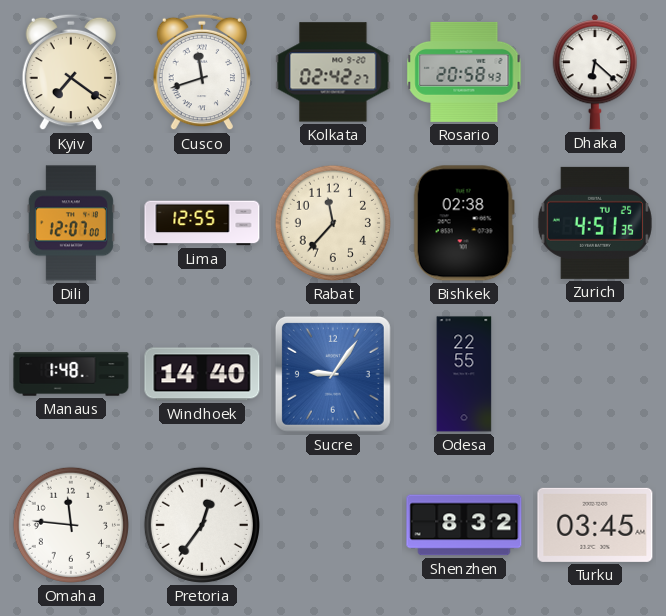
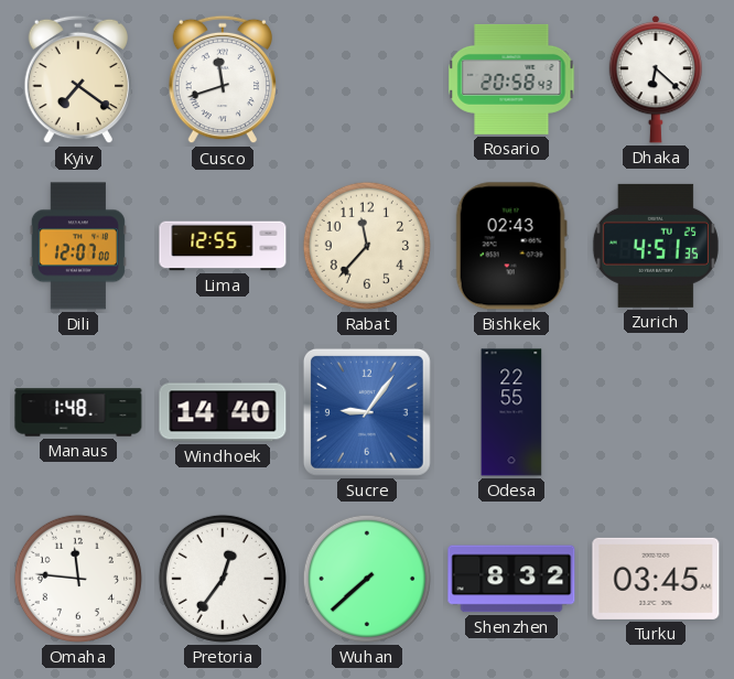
Kolkata: 02:42 -> none (333, 72)
Bishkek: 02:38 -> 02:43 (511, 246)
Wuhan: none -> 7:38 (367, 579)
